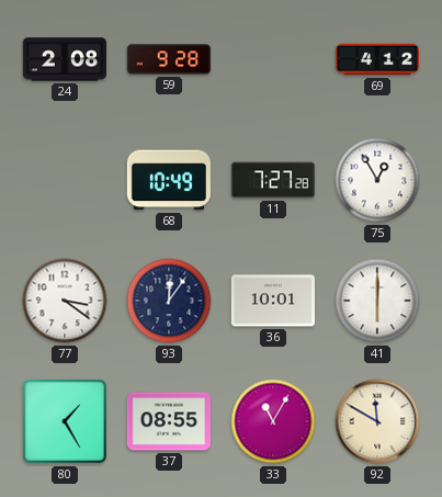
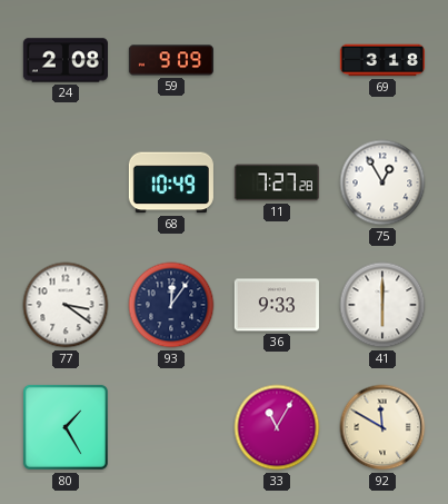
59: 9:28 -> 9:09 (171, 60)
69: 4:12 -> 3:18 (382, 60)
36: 10:01 -> 9:33 (277, 305)
37: 08:55 -> none (169, 421)
